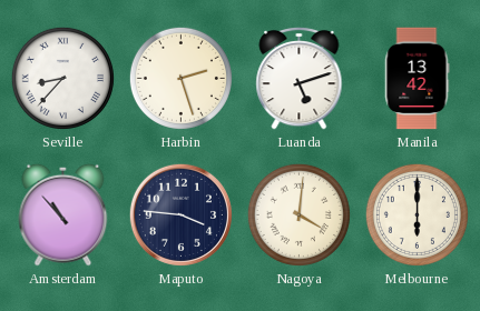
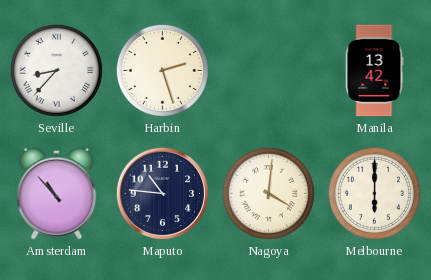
Luanda: 5:12 -> none (300, 78)
Maputo: 3:46 -> 10:46 (162, 193)
